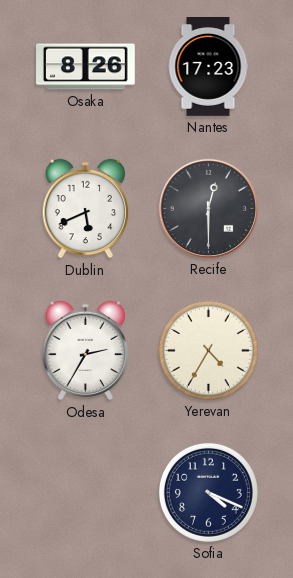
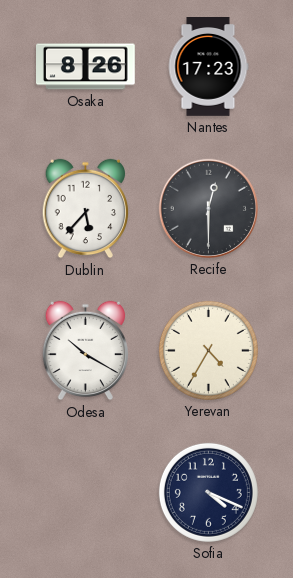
Dublin: 5:41 -> 5:37 (85, 209)
Odesa: 2:35 -> 10:20 (85, 351)
